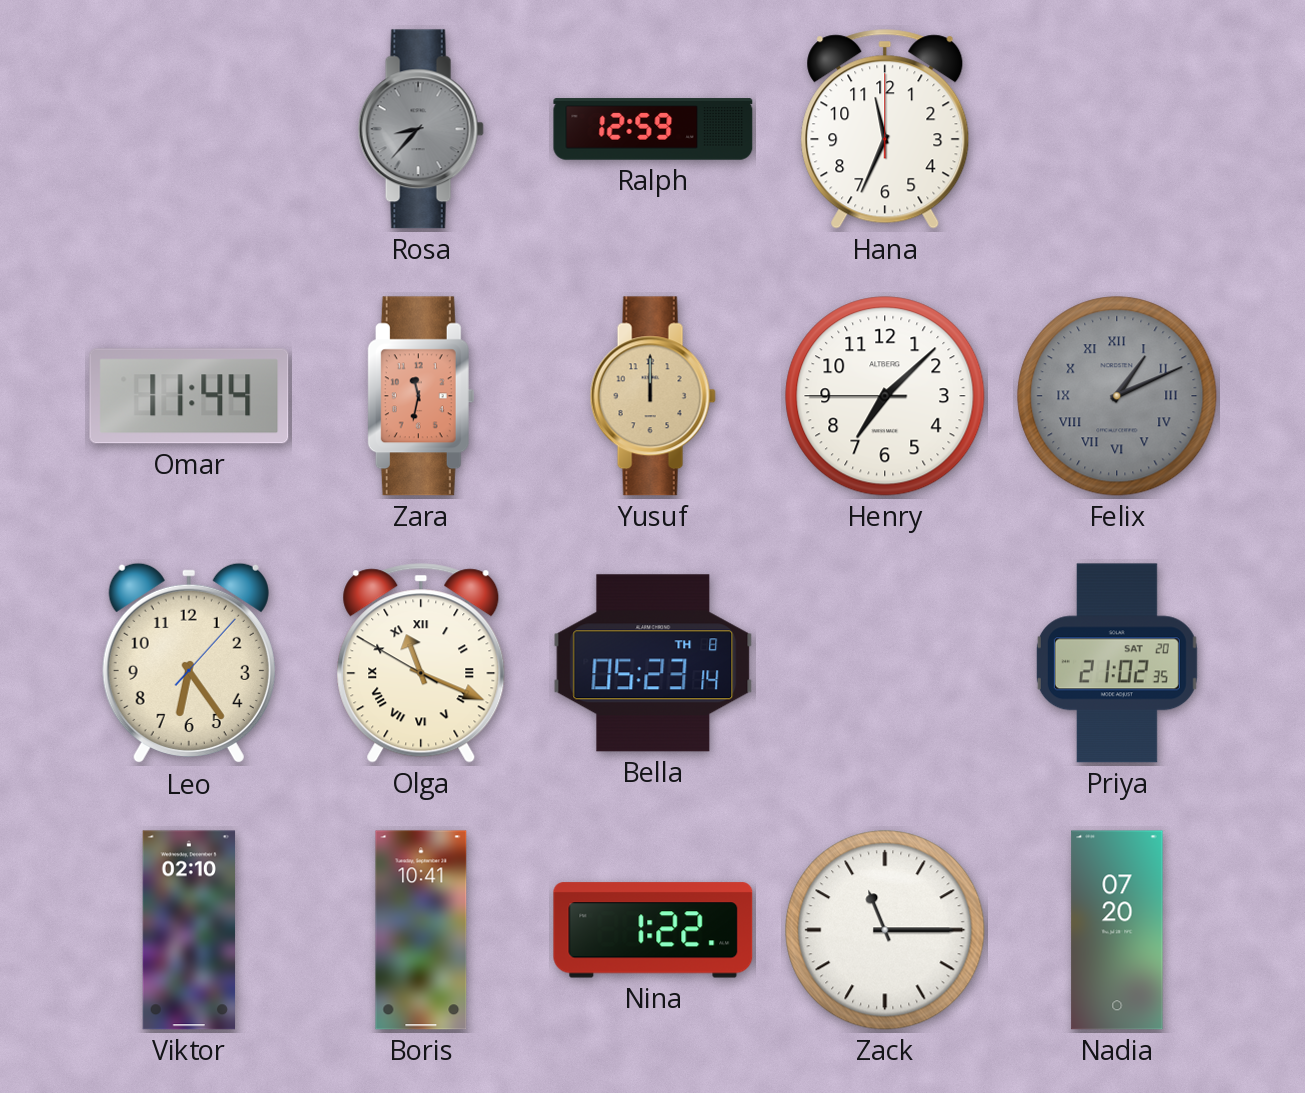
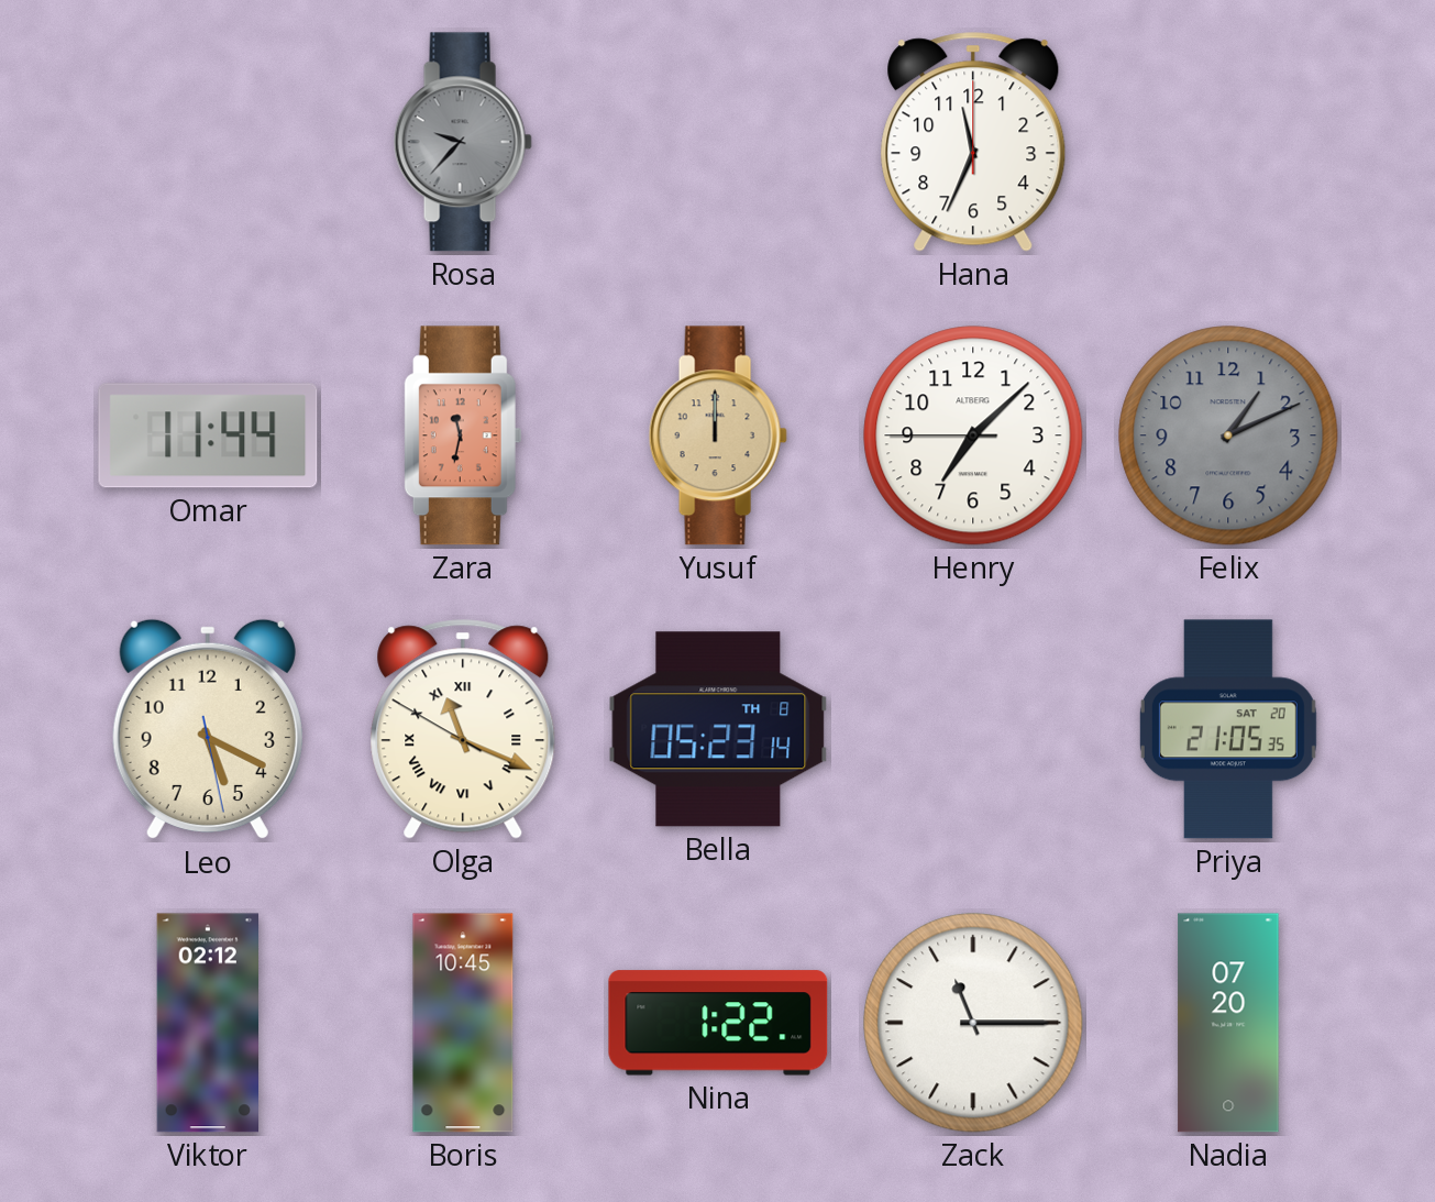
Rosa: 8:37 -> 9:37 (463, 142)
Ralph: 12:59 -> none (653, 129)
Felix numerals: Roman -> Arabic (1228, 435)
Leo: 6:24 -> 5:19 (208, 729)
Priya: 21:02 -> 21:05 (1228, 729)
Viktor: 02:10 -> 02:12 (208, 1023)
Boris: 10:41 -> 10:45 (463, 1023)
